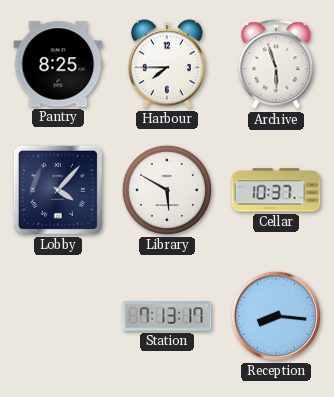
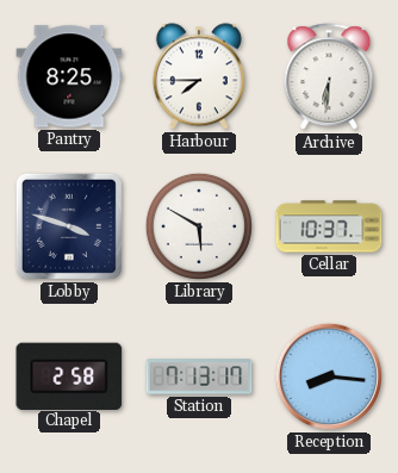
Archive: 5:57 -> 6:31 (329, 77)
Lobby: 4:07 -> 3:48 (69, 226)
Chapel: none -> 2:58 (69, 375)
